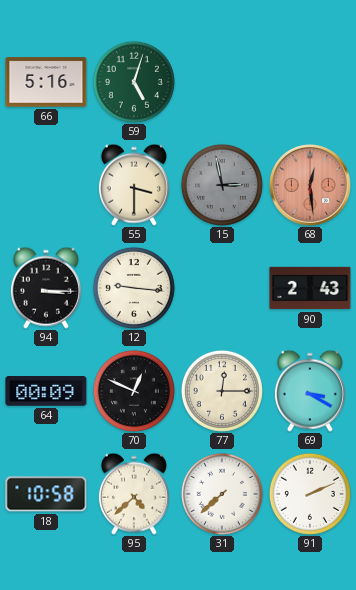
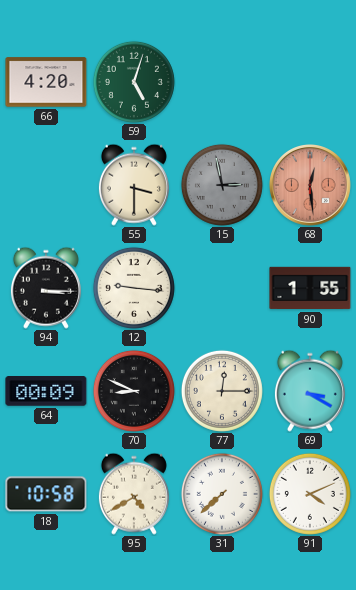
66: 5:16 -> 4:20 (46, 82)
90: 2:43 -> 1:55 (310, 288)
70: 12:49 -> 8:49 (134, 391)
95: 4:38 -> 4:40 (134, 494)
91: 2:11 -> 4:11 (310, 494)
